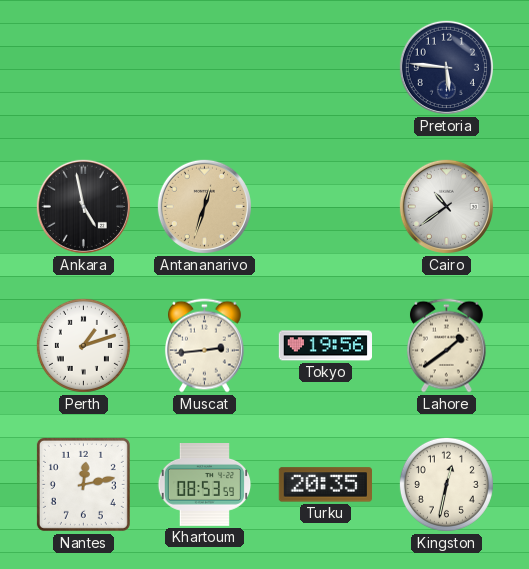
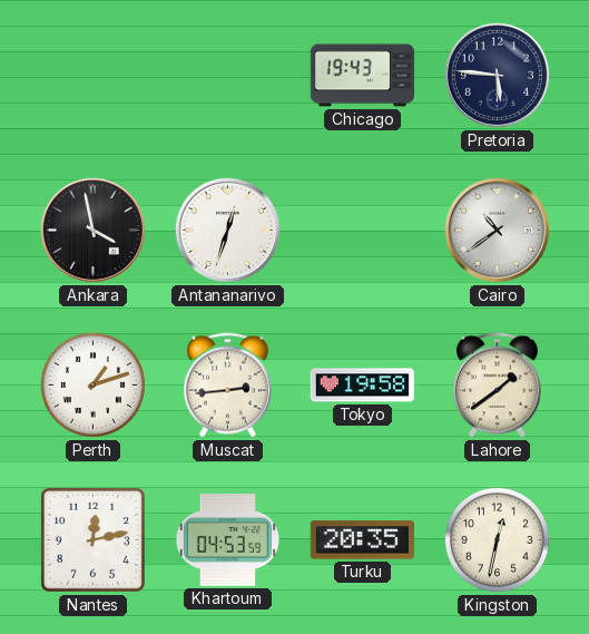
Chicago: none -> 19:43 (363, 76)
Ankara: 4:58 -> 3:58 (92, 230)
Antananarivo dial: champagne -> white (227, 230)
Tokyo: 19:56 -> 19:58 (363, 386)
Khartoum: 08:53 -> 04:53 (228, 540)
